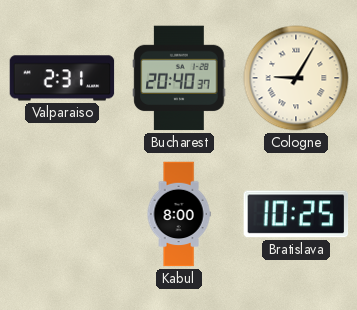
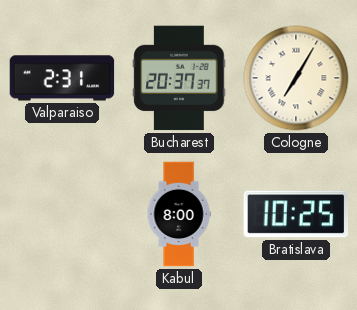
Bucharest: 20:40 -> 20:37 (179, 78)
Cologne: 9:05 -> 7:05 (296, 78)
